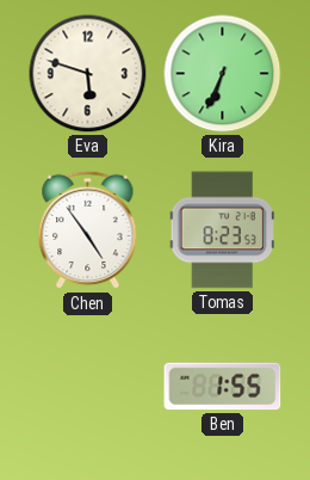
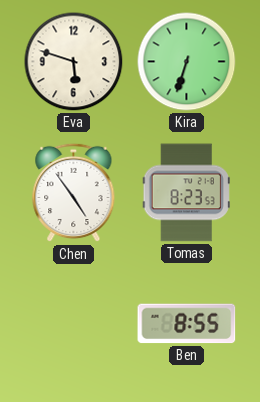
Kira: 6:34 -> 6:33 (187, 62)
Ben: 1:55 -> 8:55 (187, 324)
